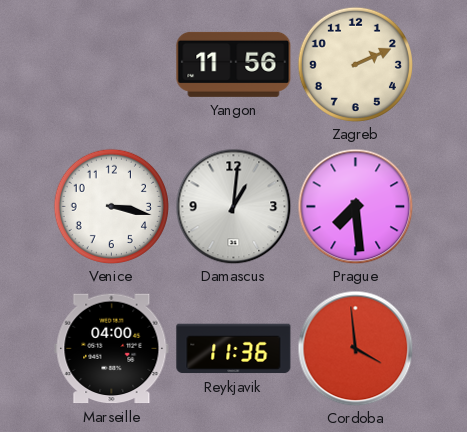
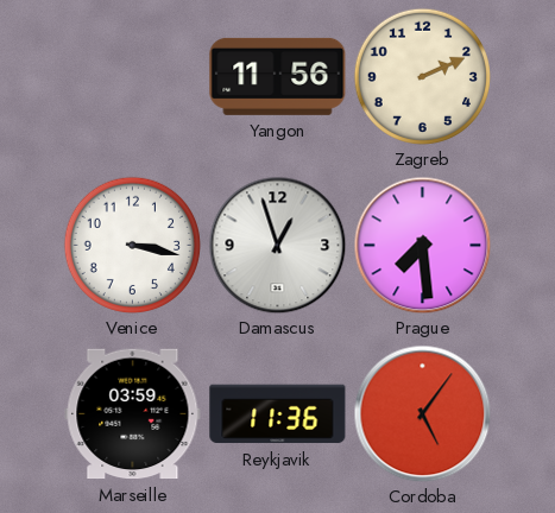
Damascus: 1:01 -> 12:57 (277, 245)
Marseille: 04:00 -> 03:59 (133, 414)
Cordoba: 3:59 -> 5:06 (422, 413)
